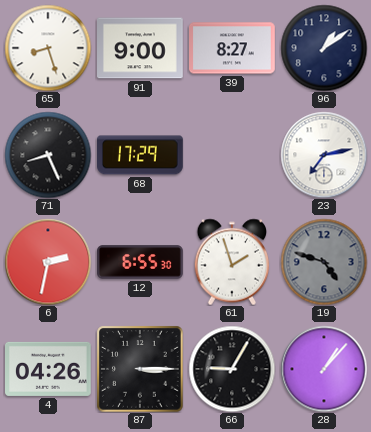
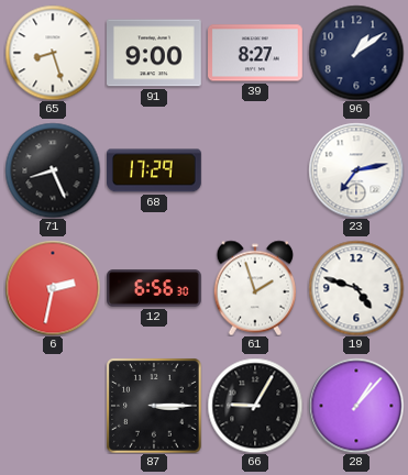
12: 6:55 -> 6:56 (155, 288)
19 dial: grey -> white (356, 288)
4: 04:26 -> none (49, 369)
